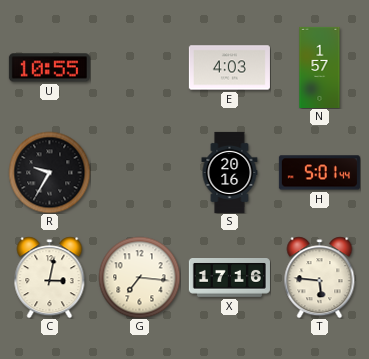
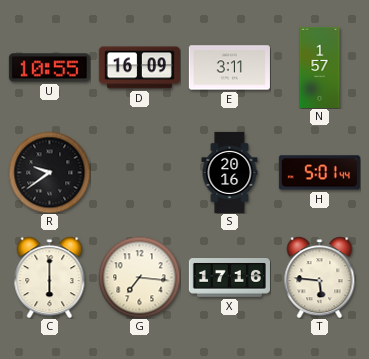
D: none -> 16:09 (139, 68)
E: 4:03 -> 3:11 (229, 68)
R: 9:35 -> 9:39 (49, 172)
C: 3:02 -> 6:00 (50, 277)
